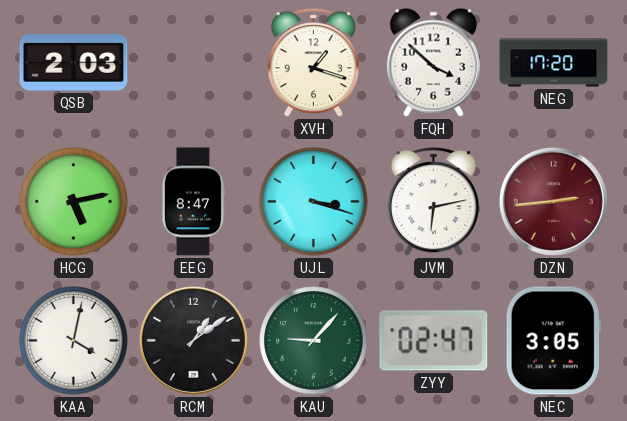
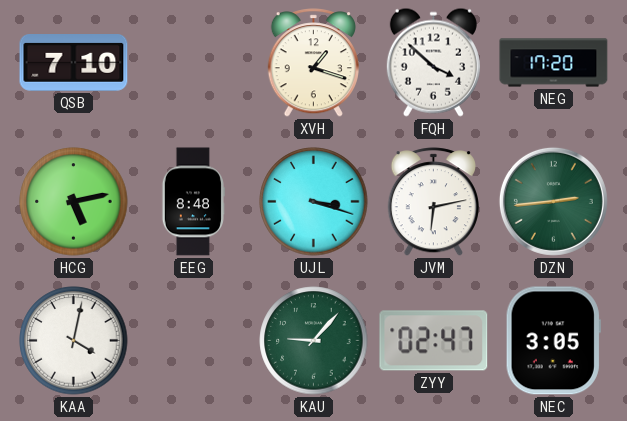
QSB: 2:03 -> 7:10 (74, 63)
EEG: 8:47 -> 8:48 (193, 202)
DZN dial: burgundy -> green (553, 201)
RCM: 1:09 -> none (193, 340)
